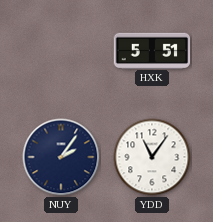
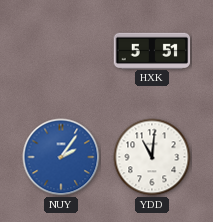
NUY dial: navy -> blue (61, 157)
YDD: 11:06 -> 11:01 (152, 157)
